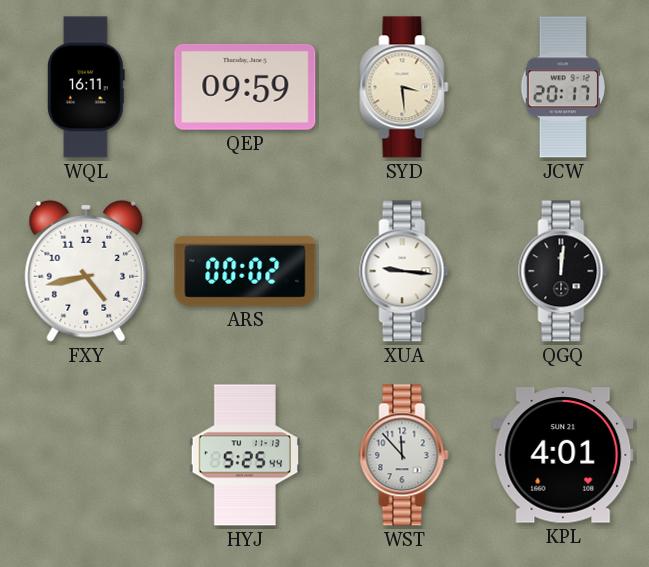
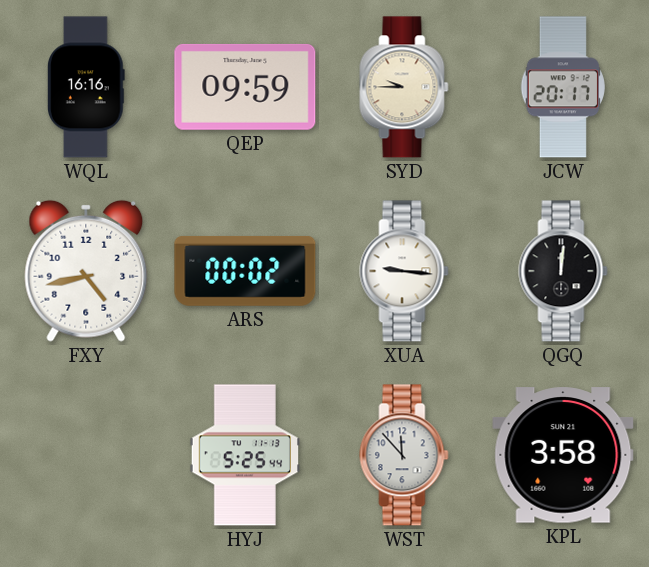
WQL: 16:11 -> 16:16 (86, 87)
SYD: 3:29 -> 9:45 (404, 87)
KPL: 4:01 -> 3:58 (563, 455)
